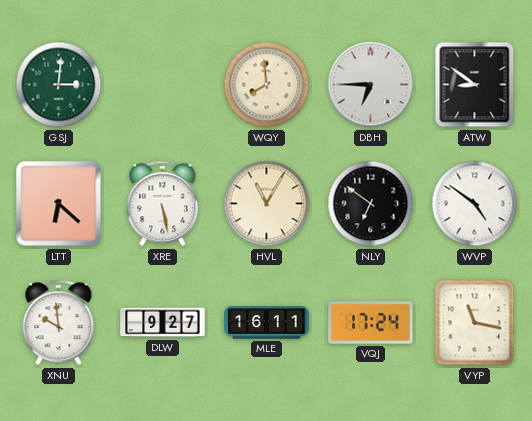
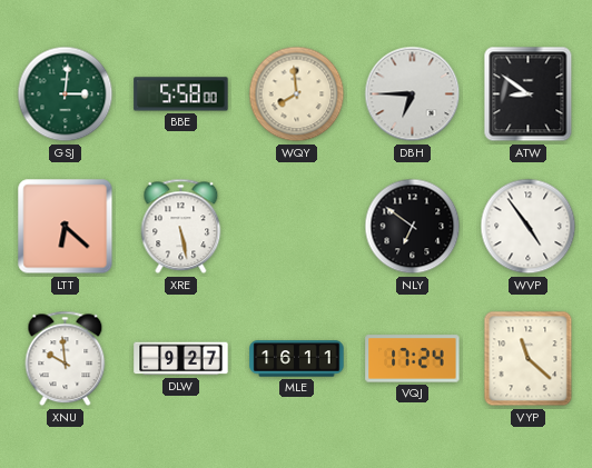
BBE: none -> 5:58 (181, 94)
HVL: 11:05 -> none (267, 204)
WVP: 4:51 -> 4:54 (529, 227)
VYP: 11:17 -> 11:22 (529, 359)
